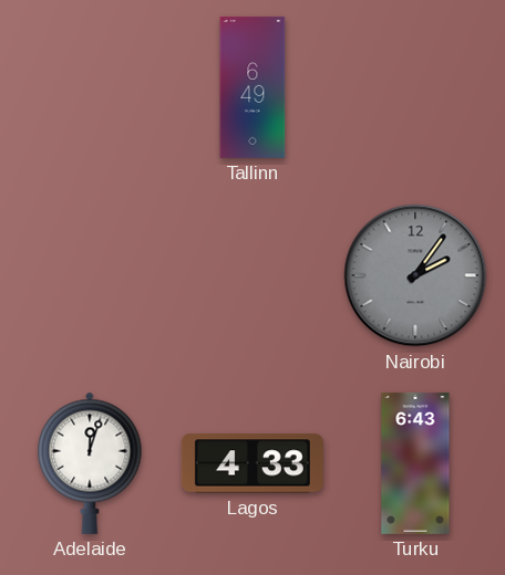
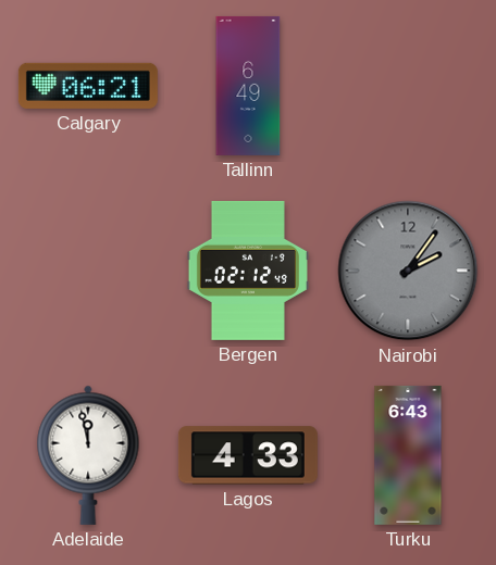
Calgary: none -> 06:21 (88, 86)
Bergen: none -> 02:12 (248, 271)
Adelaide: 12:03 -> 11:58 (88, 455)
